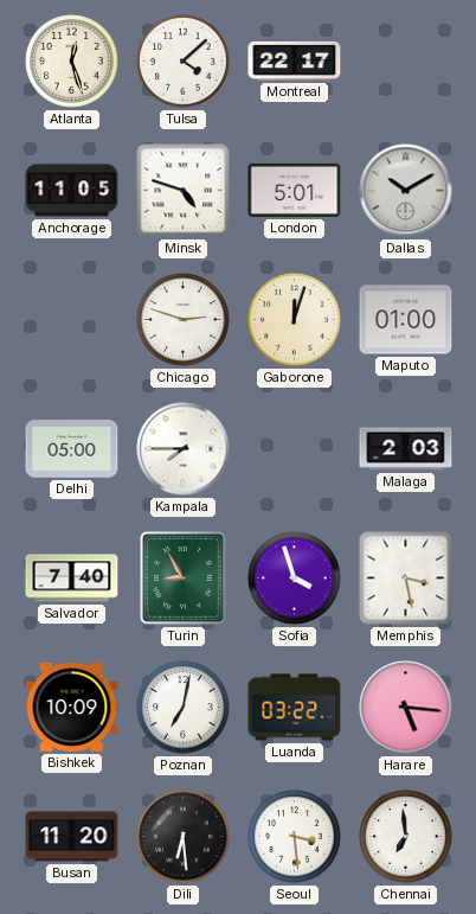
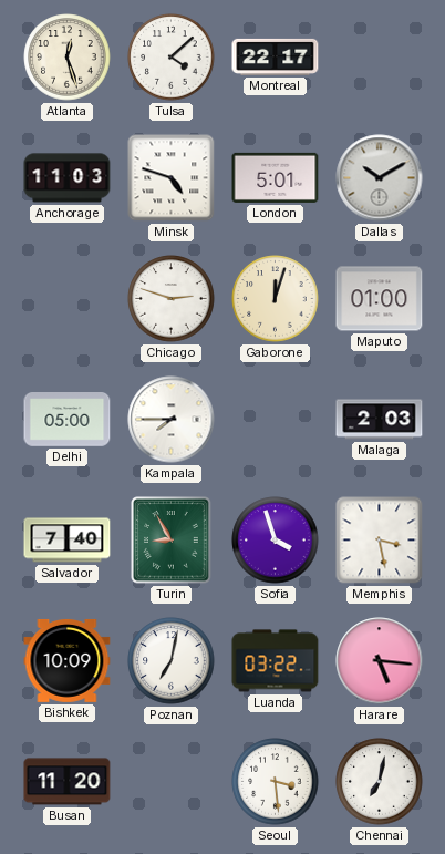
Anchorage: 11:05 -> 11:03 (68, 178)
Dili: 6:29 -> none (184, 837)
Chennai: 6:59 -> 7:02 (380, 782)
